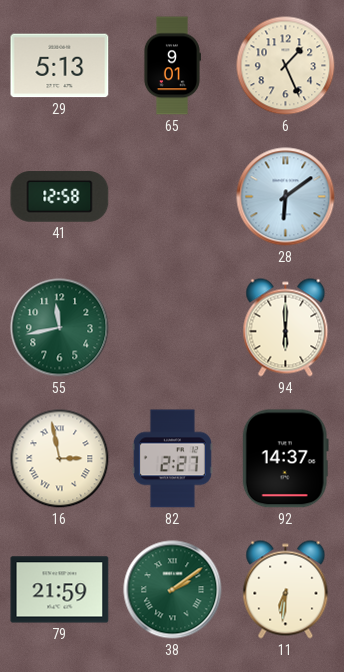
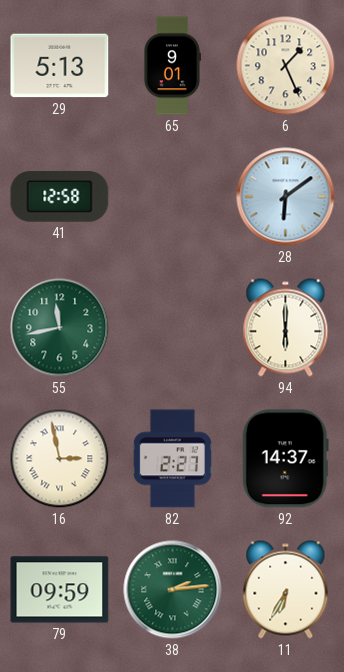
79: 21:59 -> 09:59 (60, 590)
38: 2:09 -> 2:14 (173, 590)
11: 6:31 -> 6:35 (286, 590)
